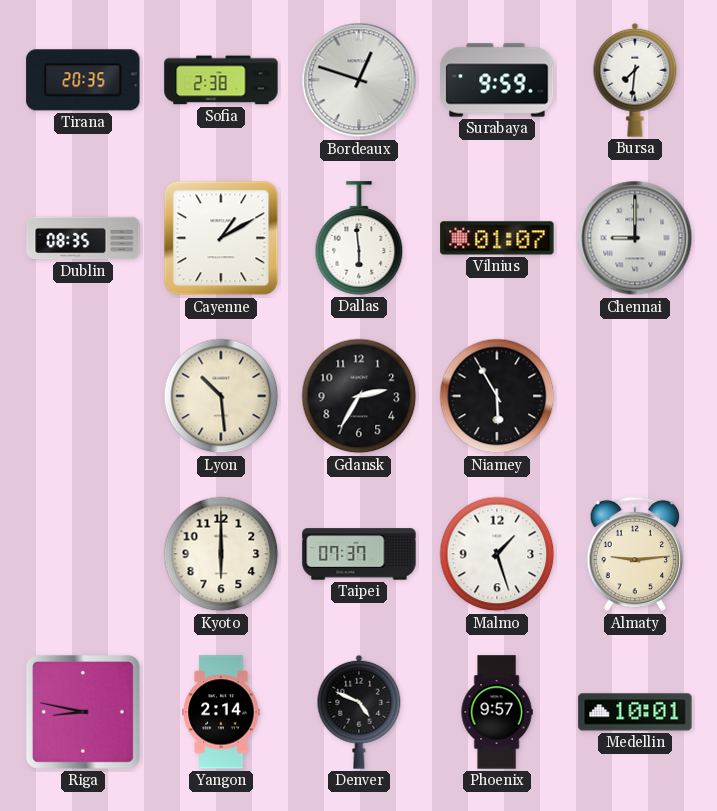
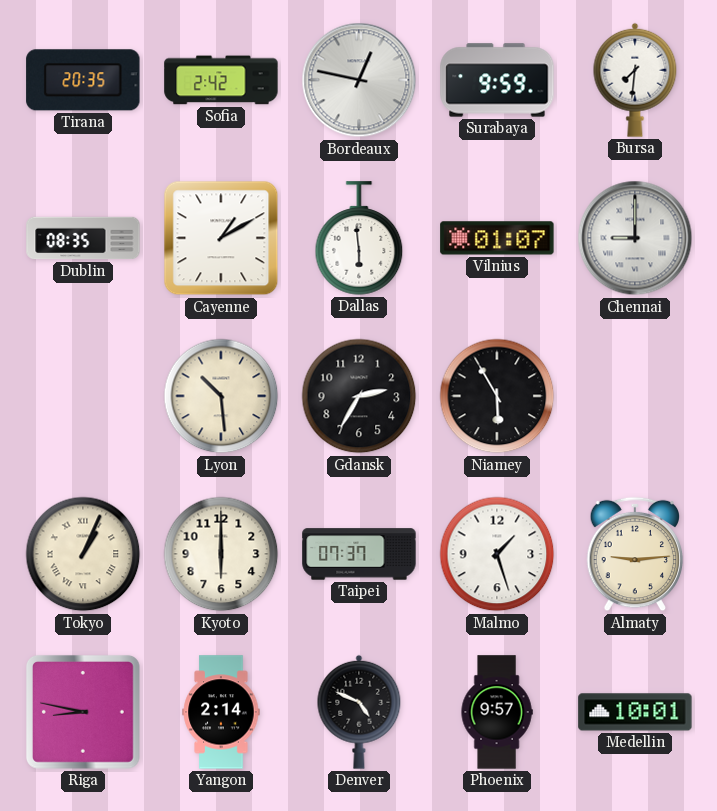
Sofia: 2:38 -> 2:42 (221, 80)
Bordeaux: 12:48 -> 12:47 (359, 80)
Tokyo: none -> 1:04 (83, 554)
